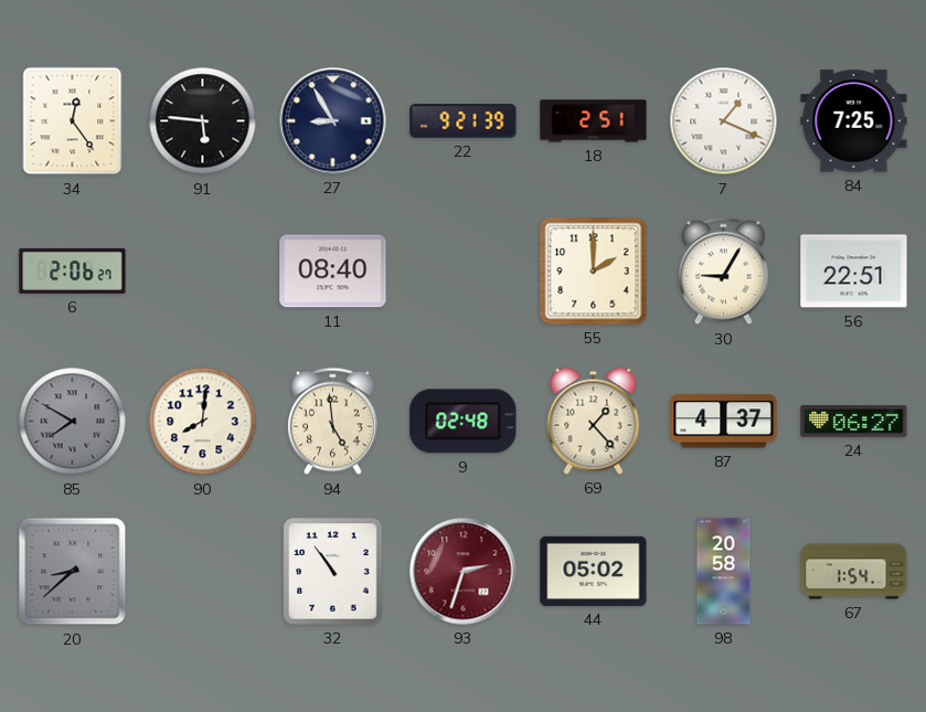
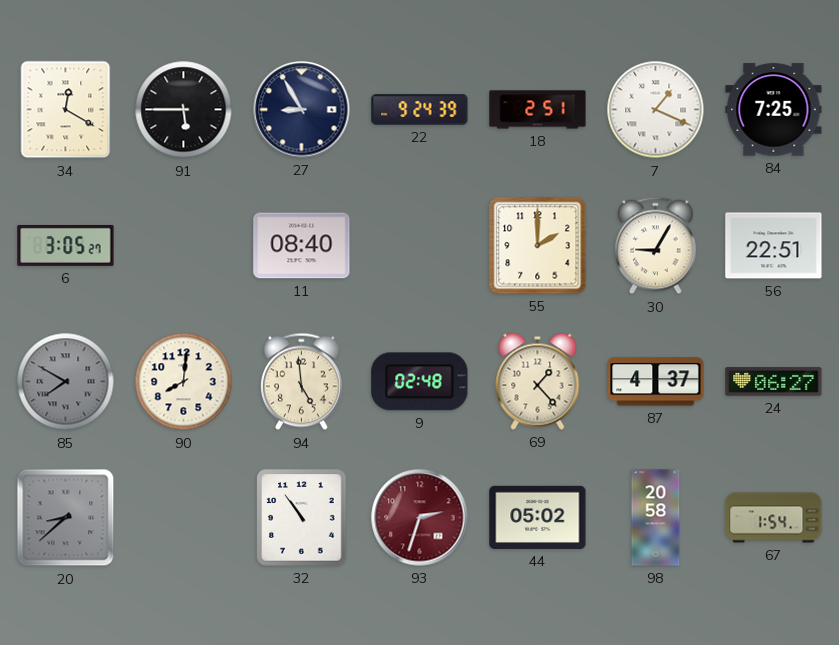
34: 12:24 -> 12:20 (66, 110)
91: 5:46 -> 5:45 (184, 110)
22: 9:21 -> 9:24 (420, 110)
6: 2:06 -> 3:05 (66, 245)
